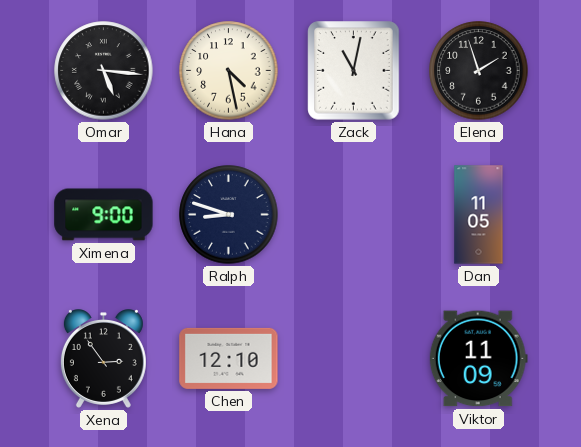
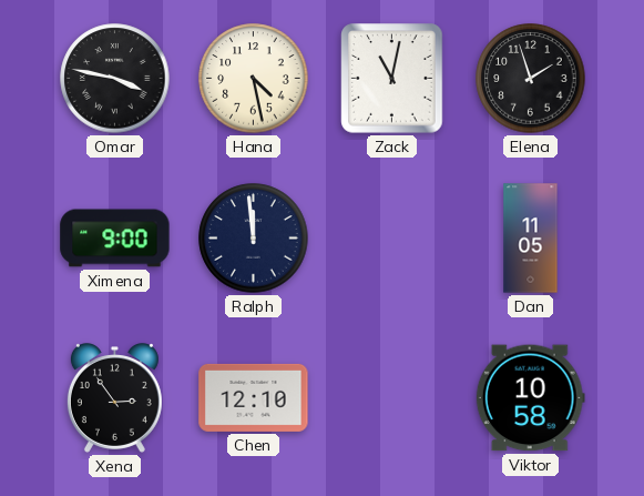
Omar: 5:16 -> 3:47 (115, 79)
Ralph: 8:48 -> 11:59 (254, 239)
Viktor: 11:09 -> 10:58 (530, 398)
